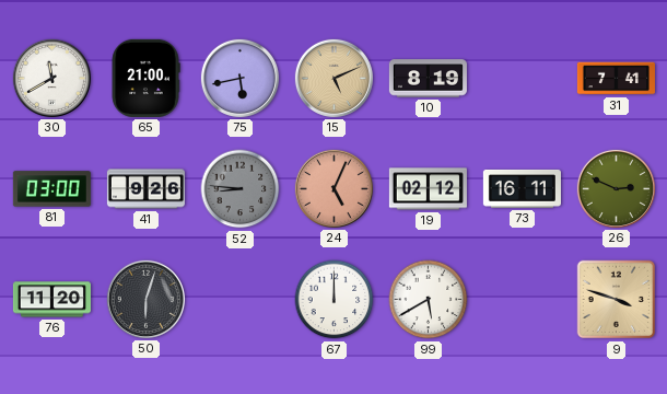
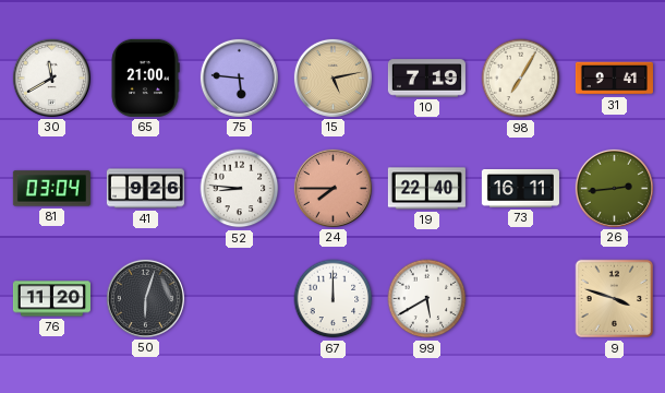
75: 5:43 -> 5:46 (239, 78)
15: 5:11 -> 5:13 (332, 78)
10: 8:19 -> 7:19 (426, 79)
98: none -> 7:05 (521, 79)
31: 7:41 -> 9:41 (614, 79)
81: 03:00 -> 03:04 (51, 189)
52 dial: grey -> white (240, 189)
24: 5:04 -> 7:45 (332, 188)
19: 02:12 -> 22:40 (426, 189)
26: 2:49 -> 2:44 (614, 188)
